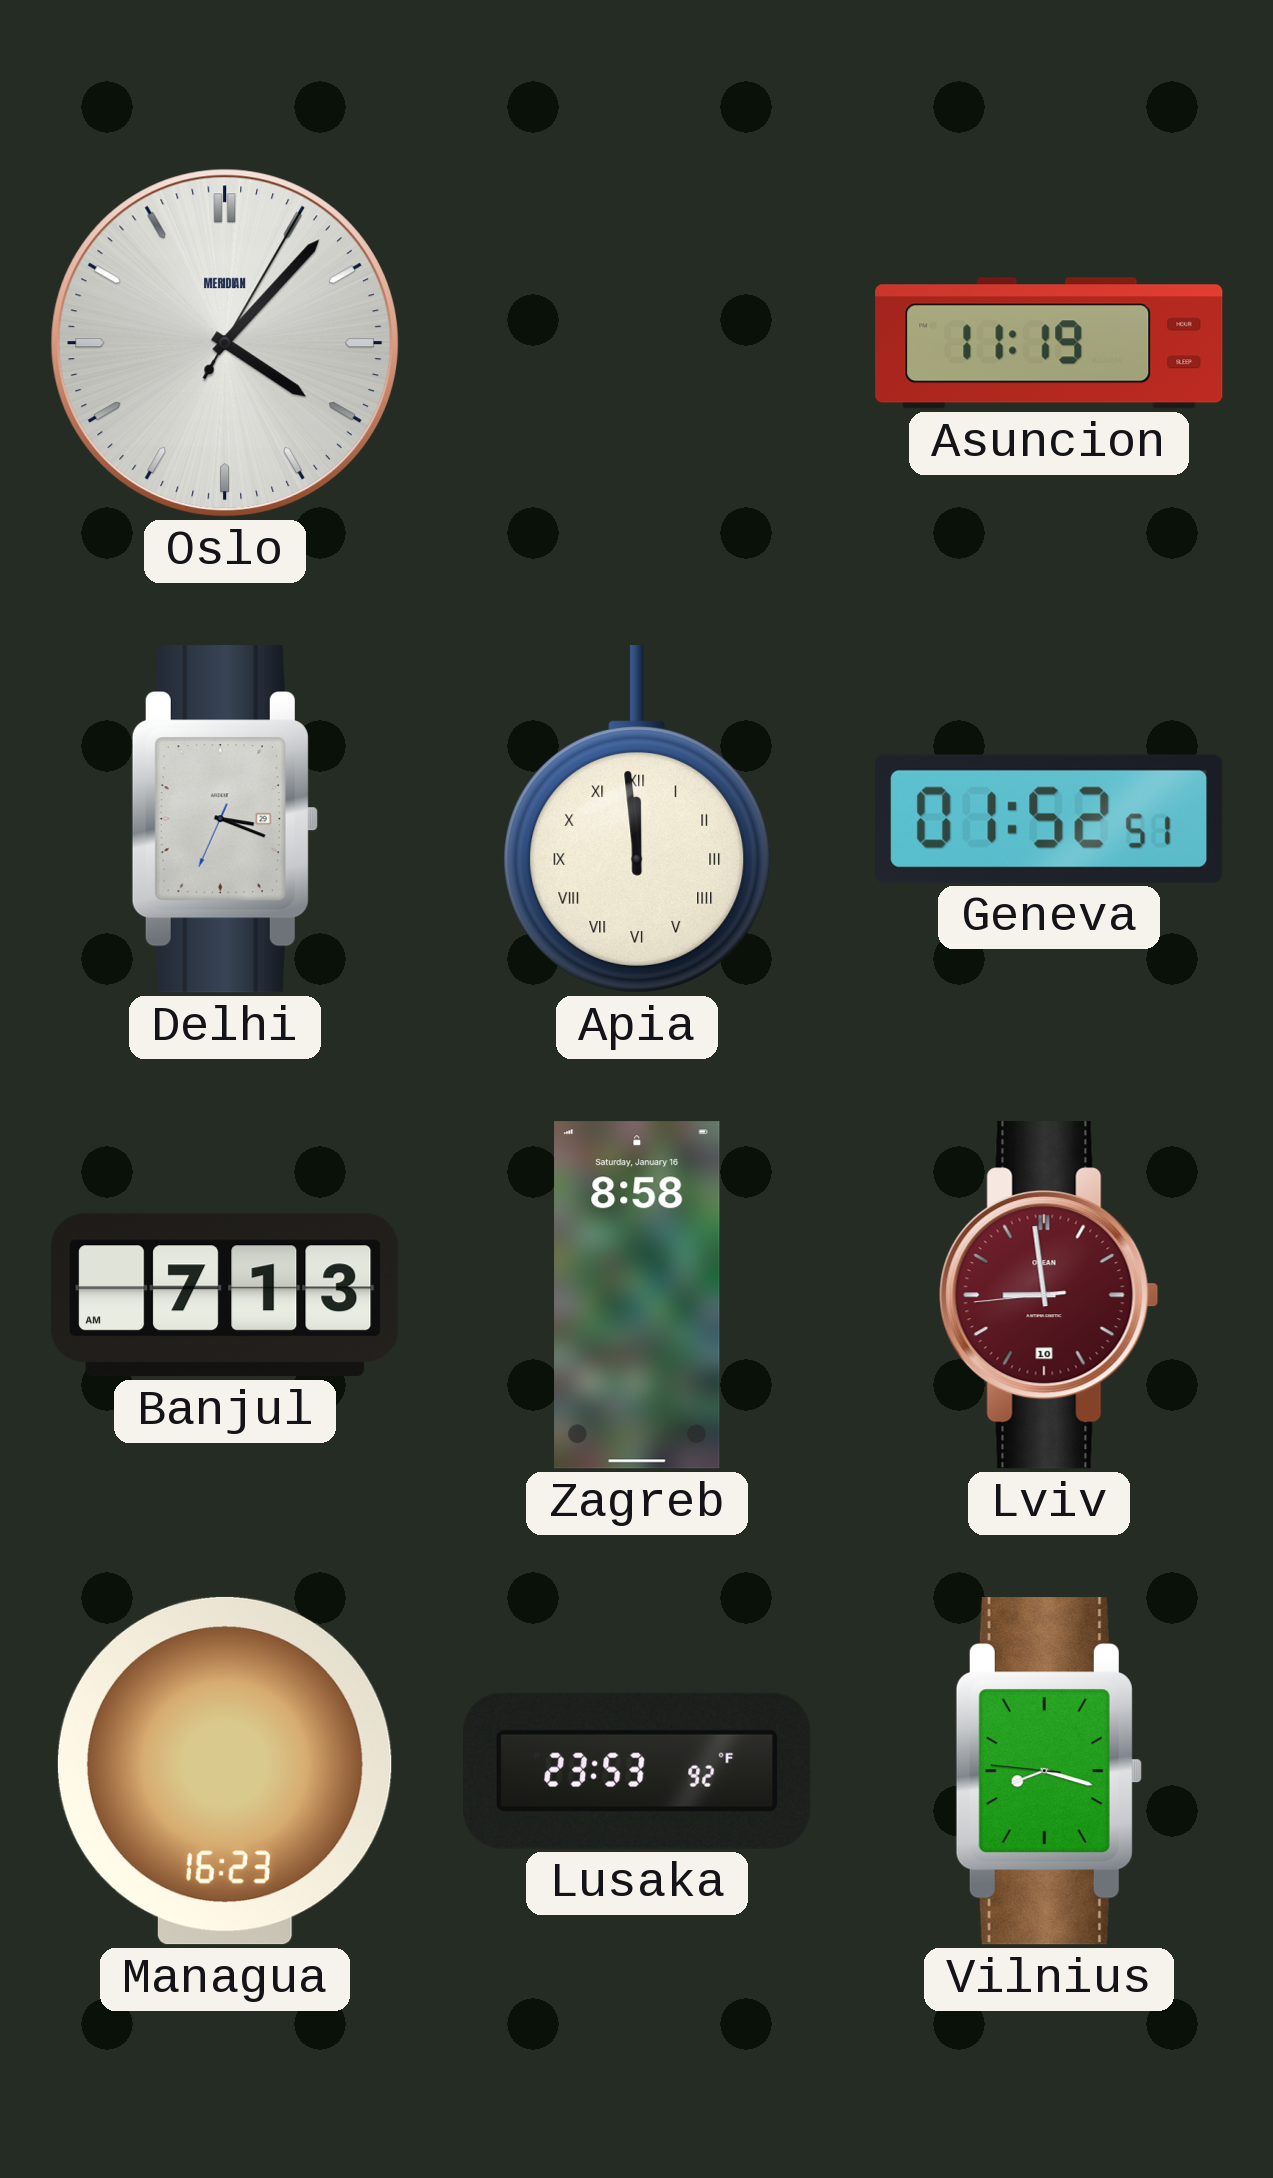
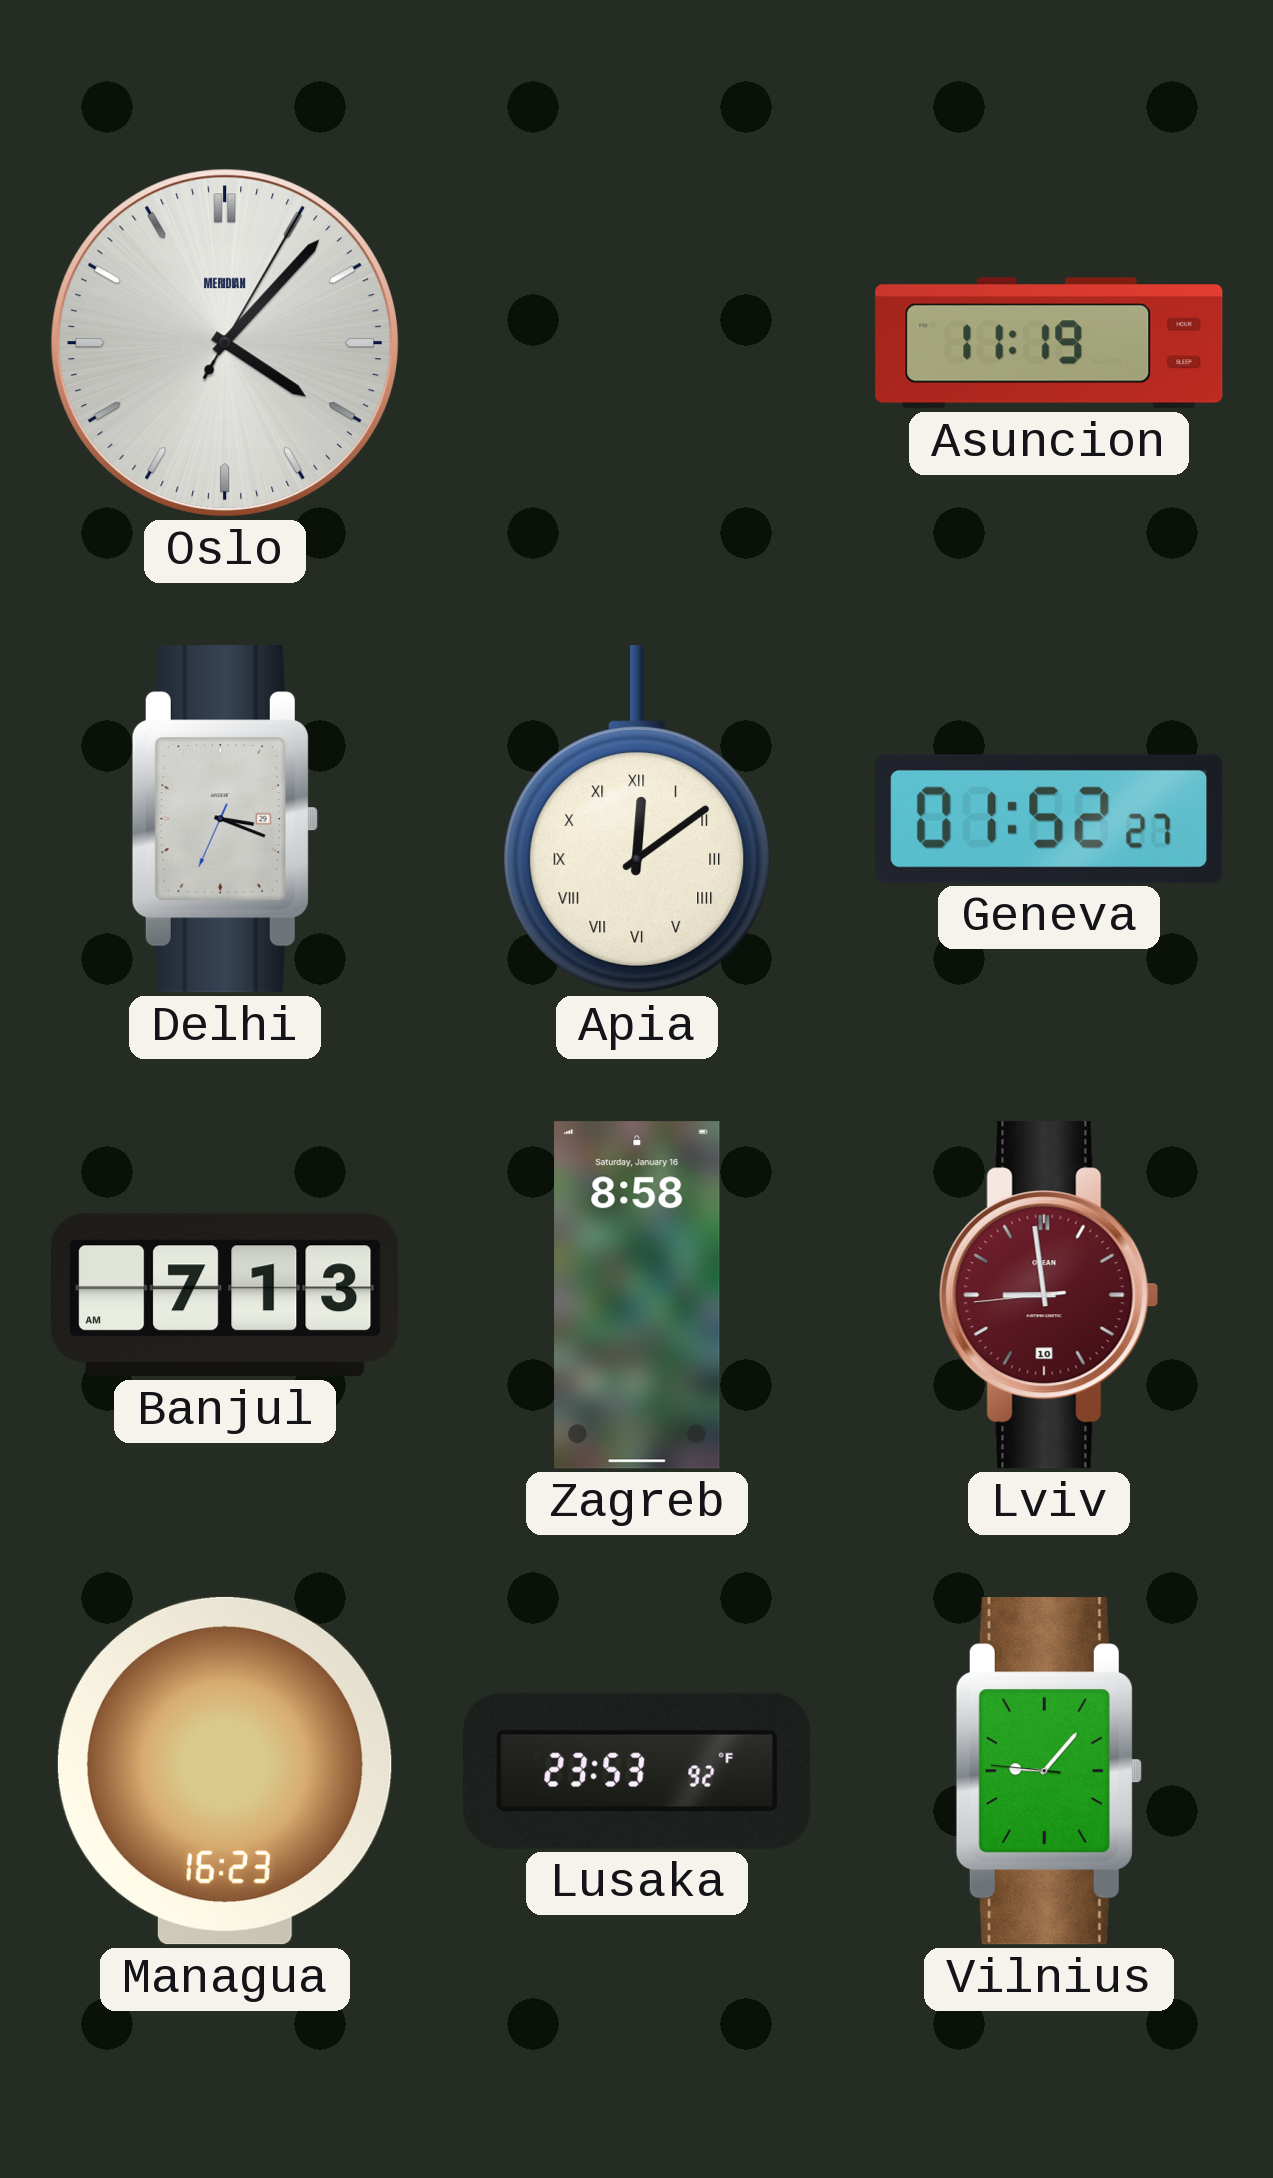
Apia: 11:59 -> 12:09 (637, 819)
Geneva: 01:52:51 -> 01:52:27 (1050, 819)
Vilnius: 8:17 -> 9:06 (1049, 1771)
